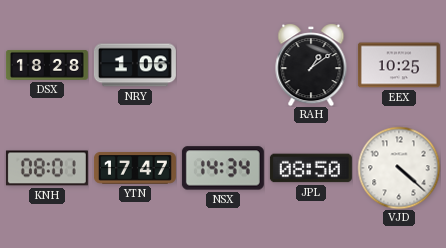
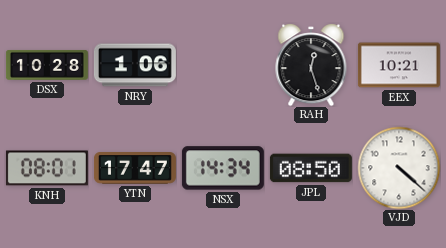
DSX: 18:28 -> 10:28 (47, 65)
RAH: 1:09 -> 12:27 (311, 65)
EEX: 10:25 -> 10:21 (399, 65)
